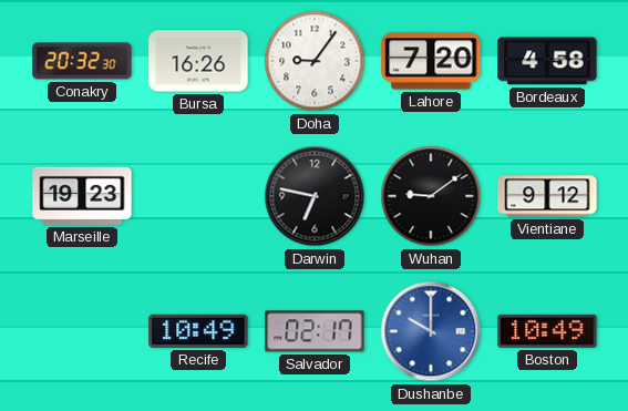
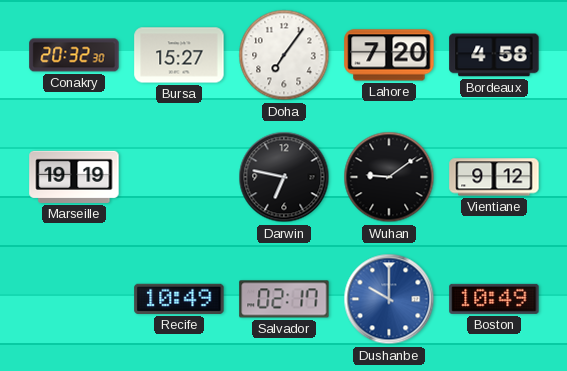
Bursa: 16:26 -> 15:27 (179, 55)
Doha: 9:06 -> 7:06 (284, 55)
Marseille: 19:23 -> 19:19 (74, 177)
